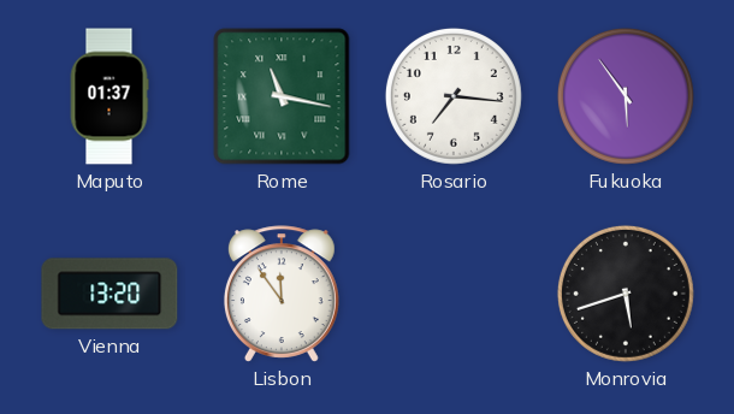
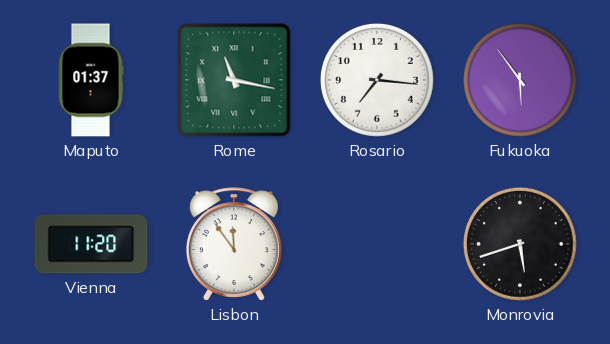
Vienna: 13:20 -> 11:20 (91, 244)
